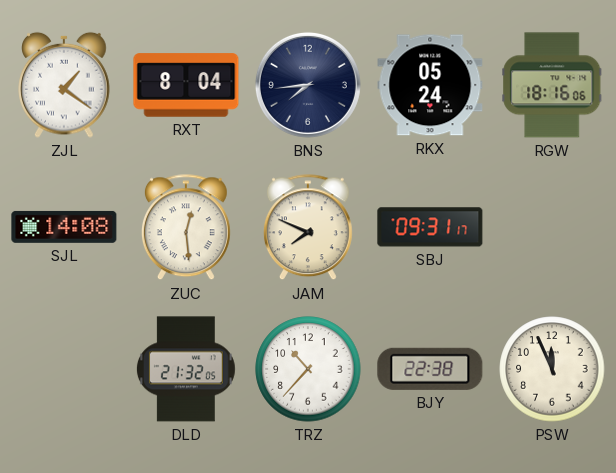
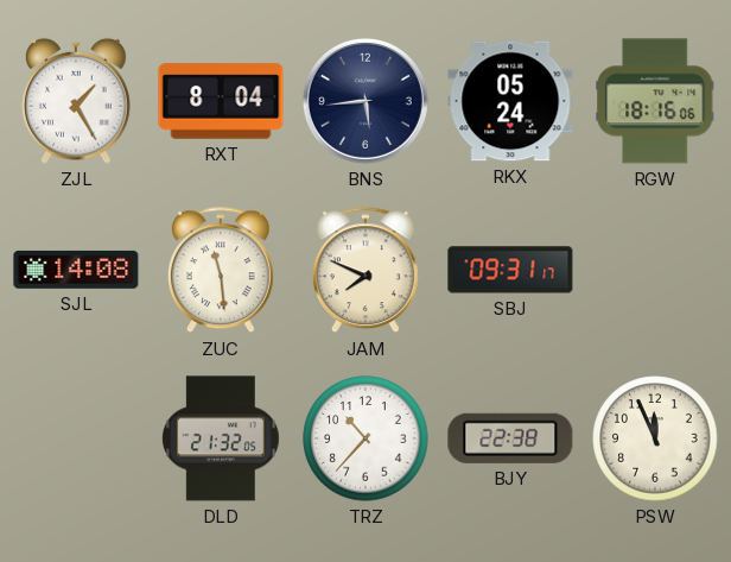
ZJL: 1:21 -> 1:25 (76, 101)
BNS: 7:44 -> 5:44 (366, 101)
ZUC: 12:29 -> 11:29 (221, 271)
